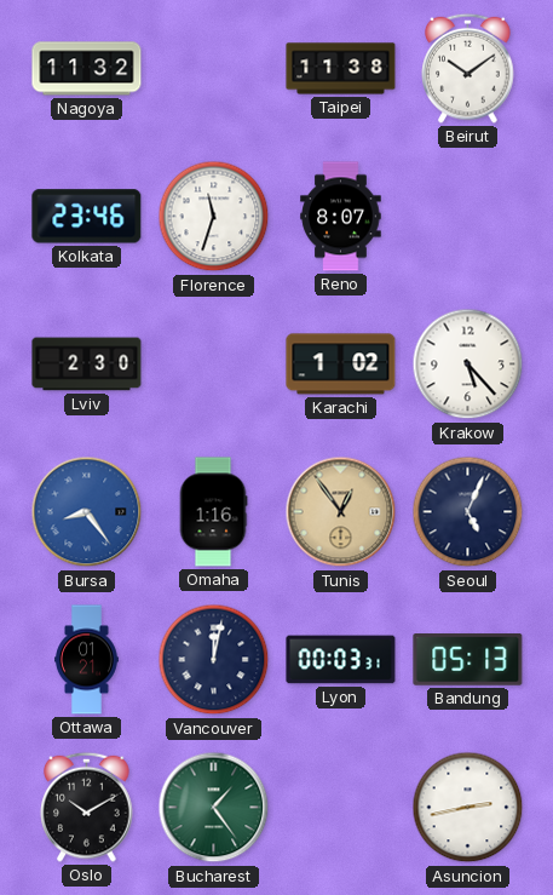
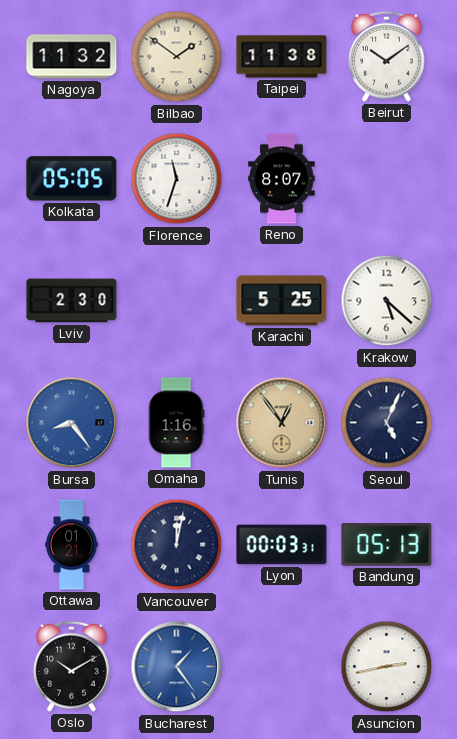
Bilbao: none -> 1:51 (177, 57)
Kolkata: 23:46 -> 05:05 (72, 179)
Karachi: 1:02 -> 5:25 (282, 301)
Krakow: 5:23 -> 5:22 (387, 301)
Bucharest dial: green -> blue (177, 667)
